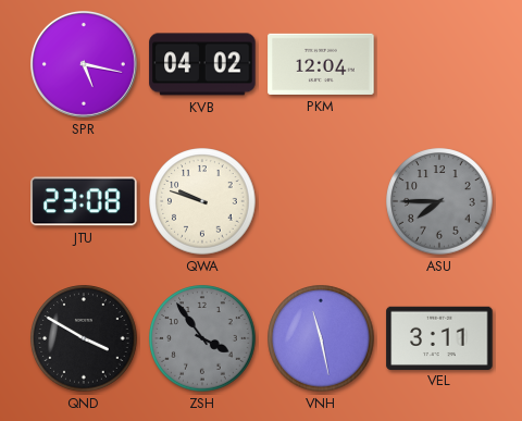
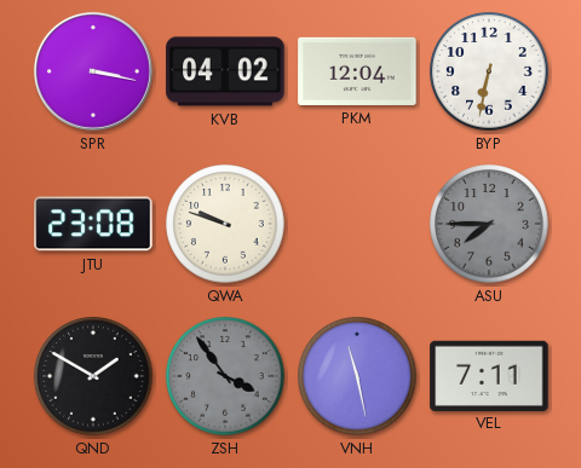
SPR: 5:17 -> 3:17 (93, 71)
BYP: none -> 6:32 (489, 71)
QND: 3:50 -> 1:50 (93, 376)
VEL: 3:11 -> 7:11 (489, 375)
